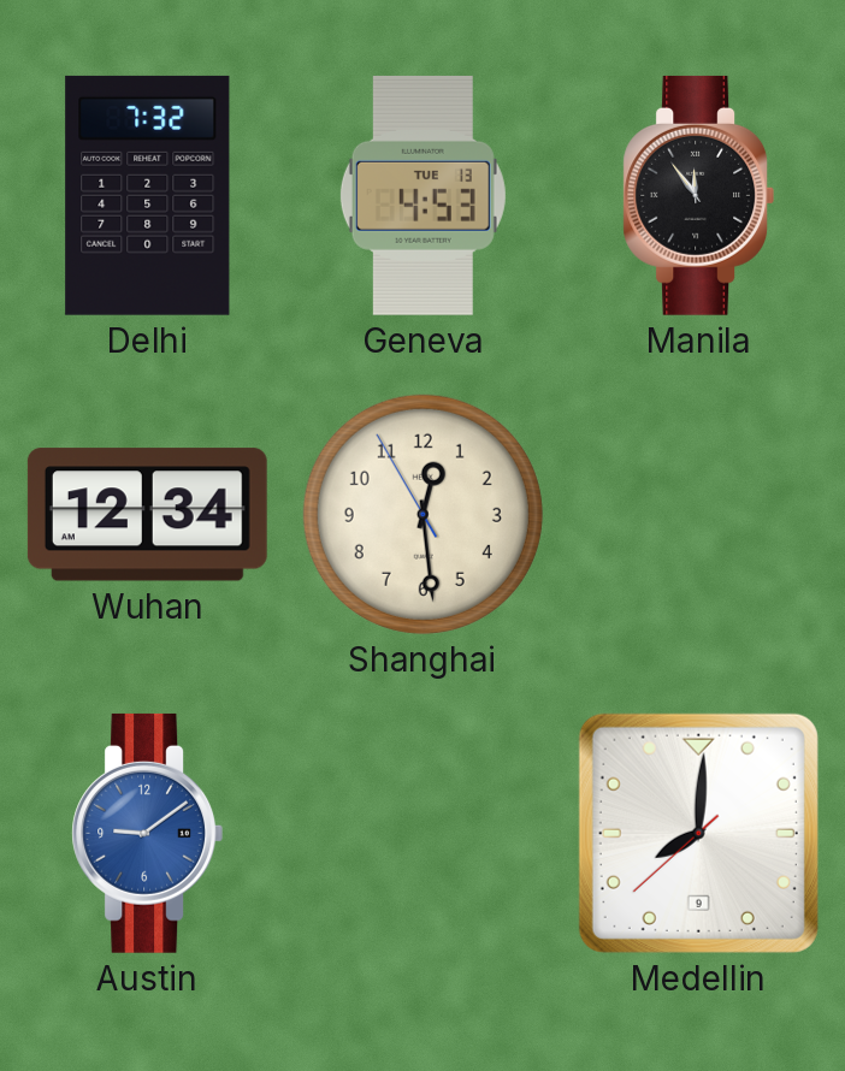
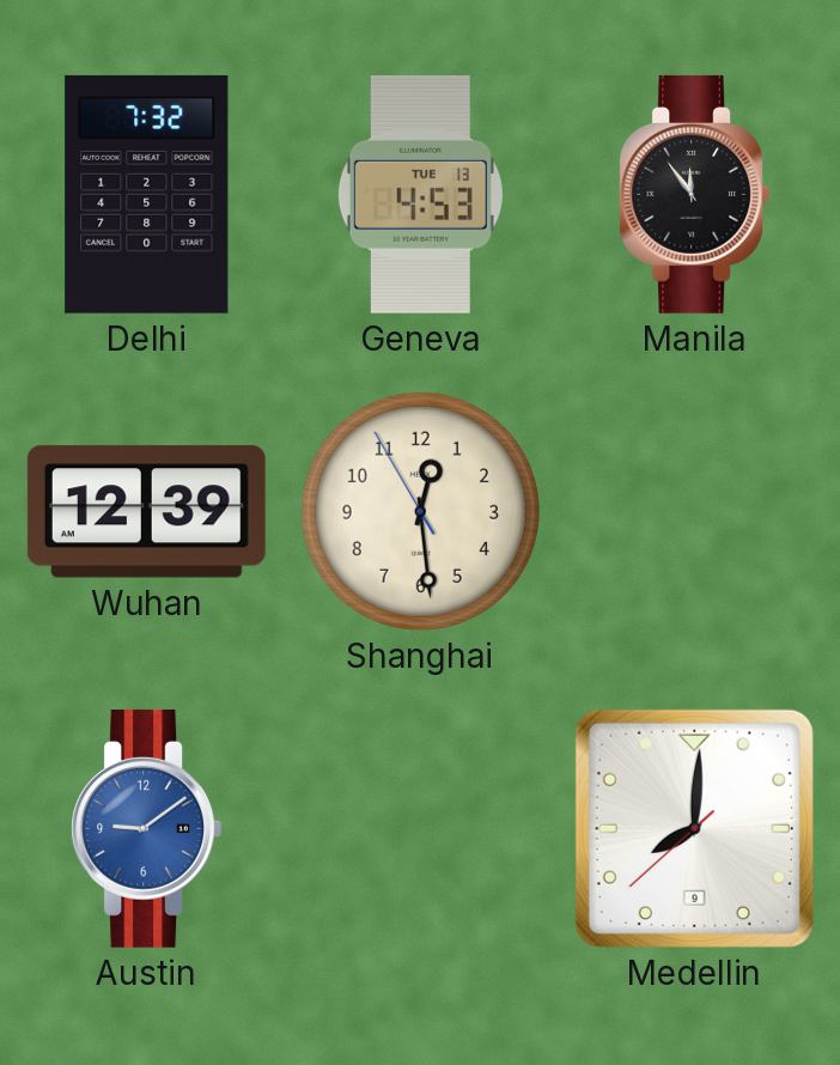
Wuhan: 12:34 -> 12:39 (146, 512)
